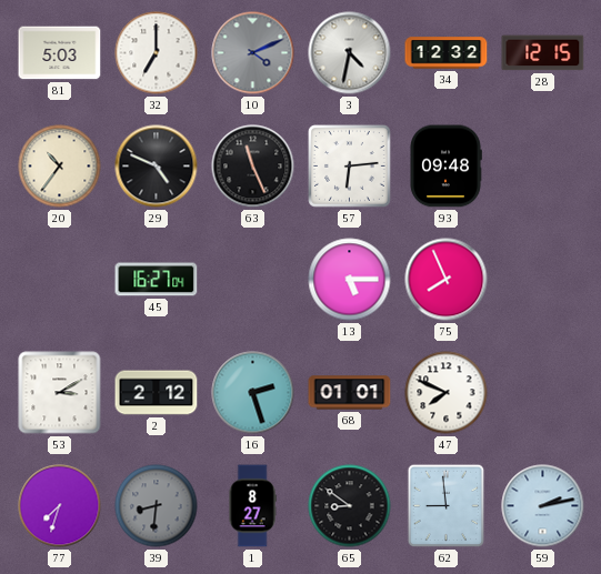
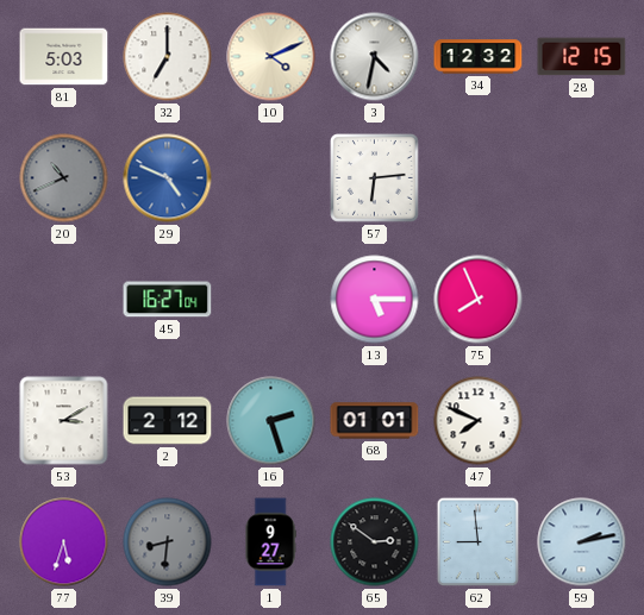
10 dial: grey -> cream (271, 57)
20: 10:36 -> 10:41 (64, 178)
20 dial: cream -> grey (64, 178)
29 dial: black -> blue (168, 178)
63: 11:26 -> none (253, 167)
93: 09:48 -> none (445, 167)
77: 7:33 -> 5:33 (64, 542)
1: 8:27 -> 9:27 (270, 542)
65: 8:51 -> 2:51 (375, 542)
